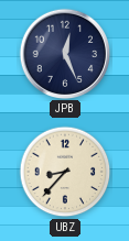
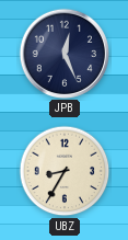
UBZ: 8:37 -> 8:35 (65, 171)
